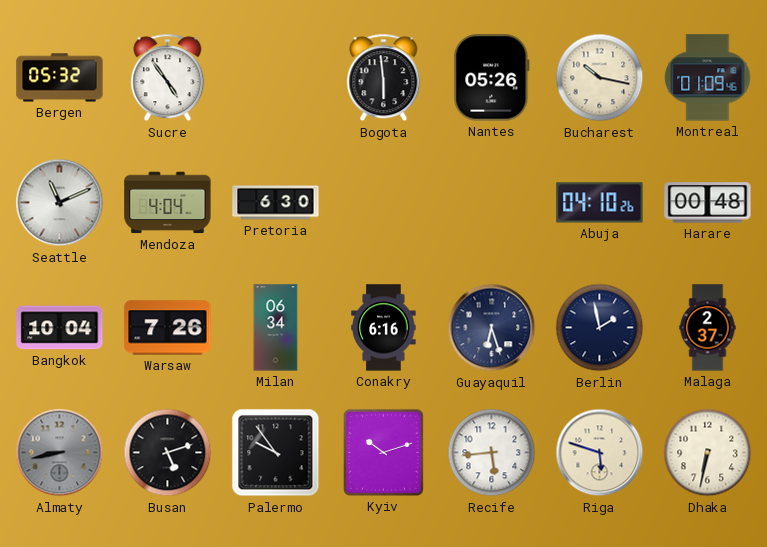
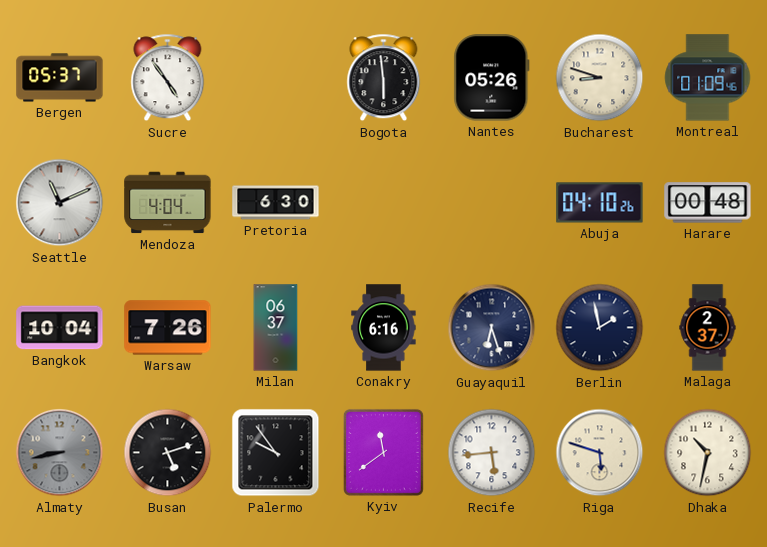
Bergen: 05:32 -> 05:37 (60, 78)
Bucharest: 10:17 -> 8:48 (600, 78)
Milan: 06:34 -> 06:37 (276, 328)
Kyiv: 10:12 -> 11:39 (383, 452)
Dhaka: 6:32 -> 10:32 (708, 453)
